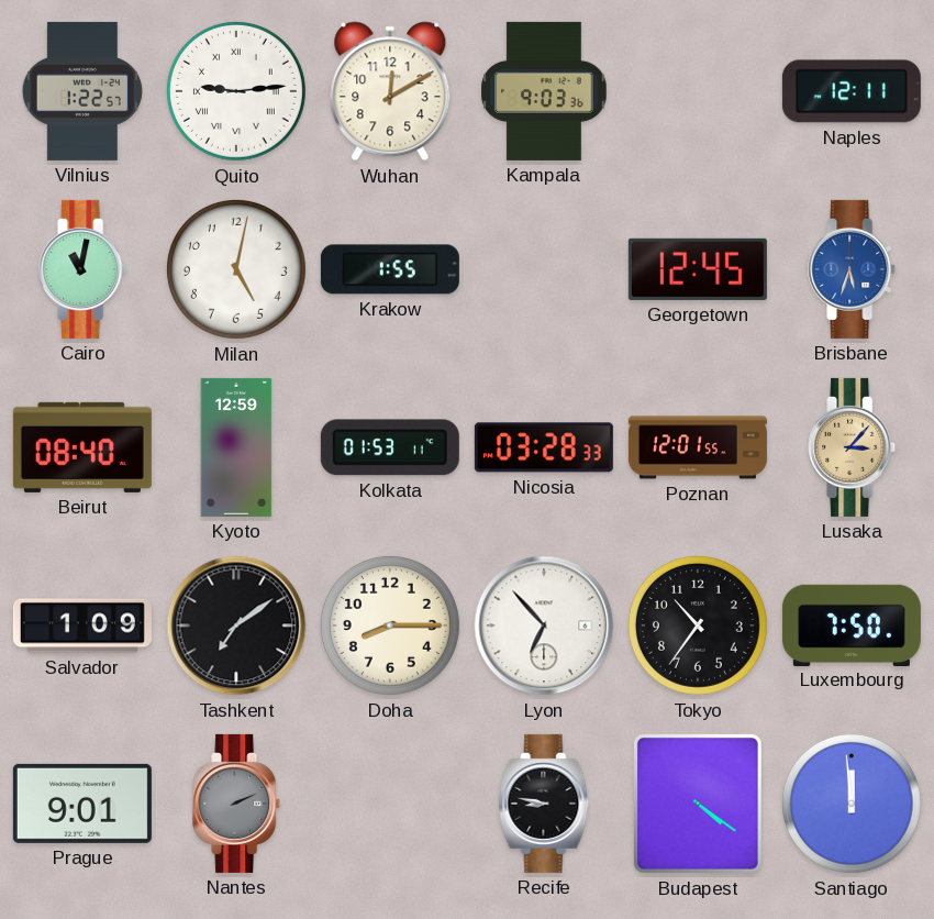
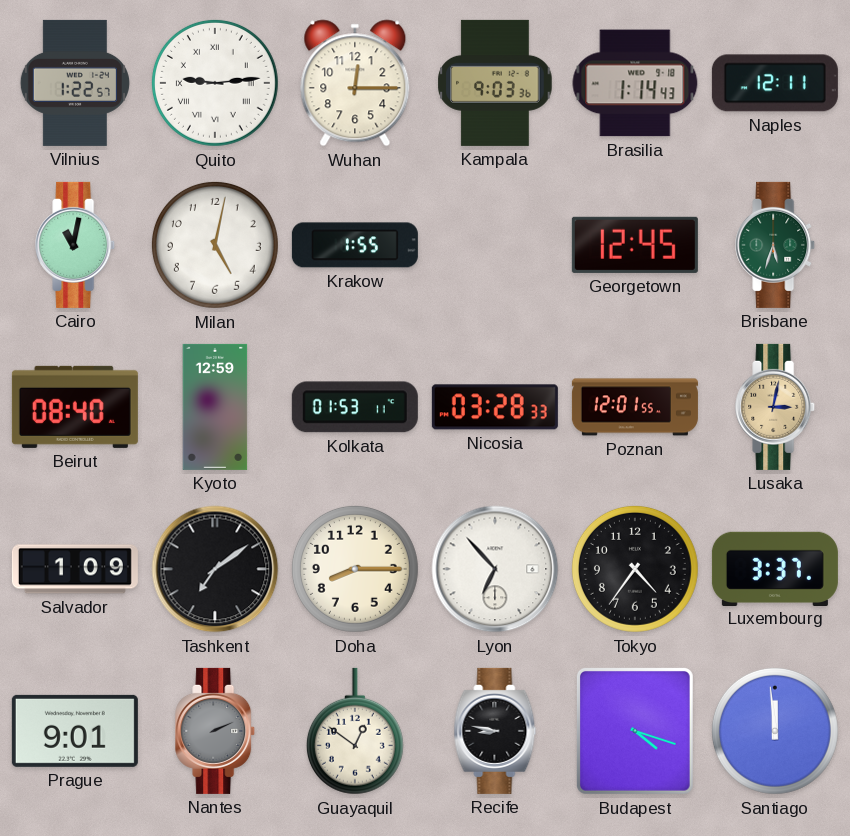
Wuhan: 12:10 -> 12:15 (355, 83)
Brasilia: none -> 1:14 (635, 83)
Brisbane dial: blue -> green (776, 245)
Lusaka: 3:07 -> 3:02 (776, 407)
Tokyo: 10:36 -> 4:36 (635, 569)
Luxembourg: 7:50 -> 3:37 (775, 568)
Guayaquil: none -> 12:51 (355, 731)
Budapest: 4:21 -> 4:18 (635, 731)
